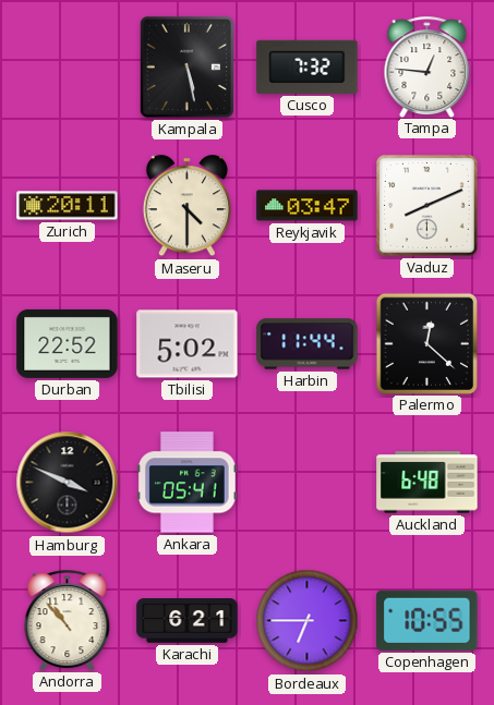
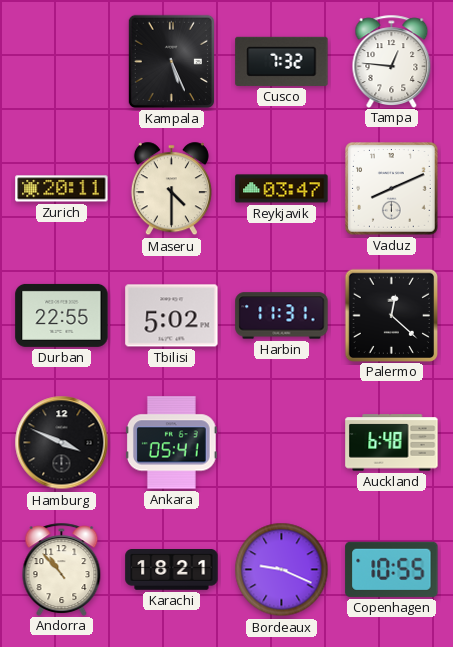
Kampala: 5:28 -> 5:26 (171, 61)
Durban: 22:52 -> 22:55 (62, 315)
Harbin: 11:44 -> 11:31 (282, 316)
Karachi: 6:21 -> 18:21 (172, 570)
Bordeaux: 6:45 -> 9:19 (282, 570)
